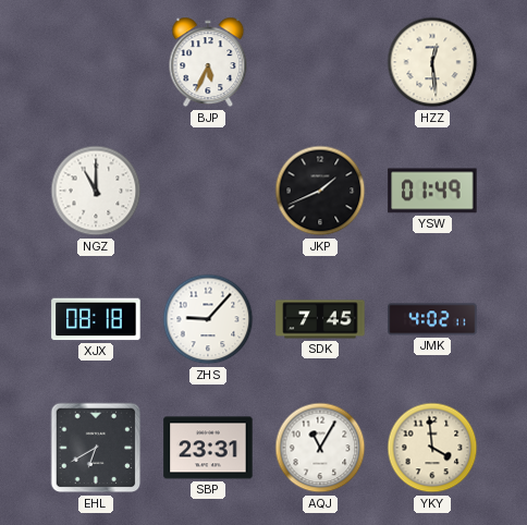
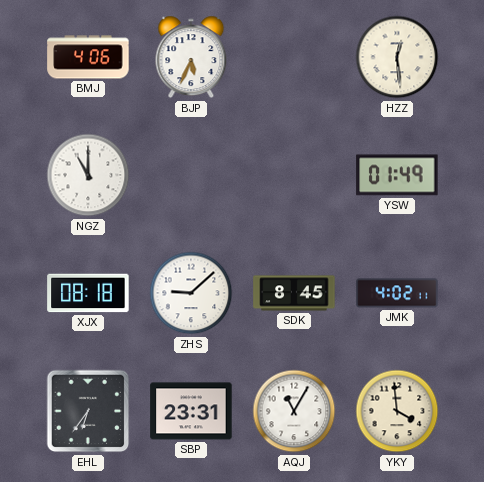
BMJ: none -> 4:06 (88, 57)
JKP: 1:41 -> none (320, 191)
ZHS: 9:07 -> 9:08 (191, 293)
SDK: 7:45 -> 8:45 (294, 293)
EHL: 6:40 -> 6:36 (88, 411)
